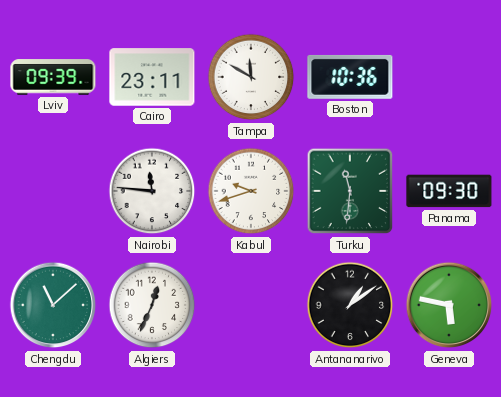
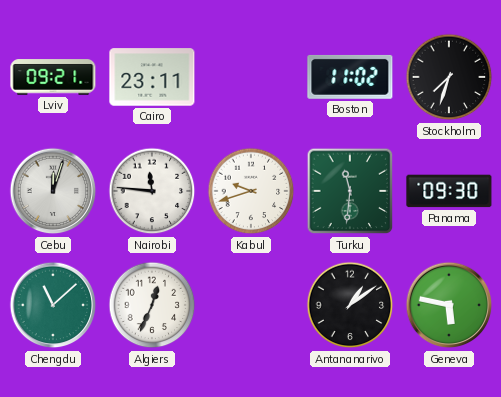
Lviv: 09:39 -> 09:21 (53, 77)
Tampa: 11:50 -> none (251, 77)
Boston: 10:36 -> 11:02 (350, 77)
Stockholm: none -> 7:33 (449, 77)
Cebu: none -> 12:03 (53, 191)
